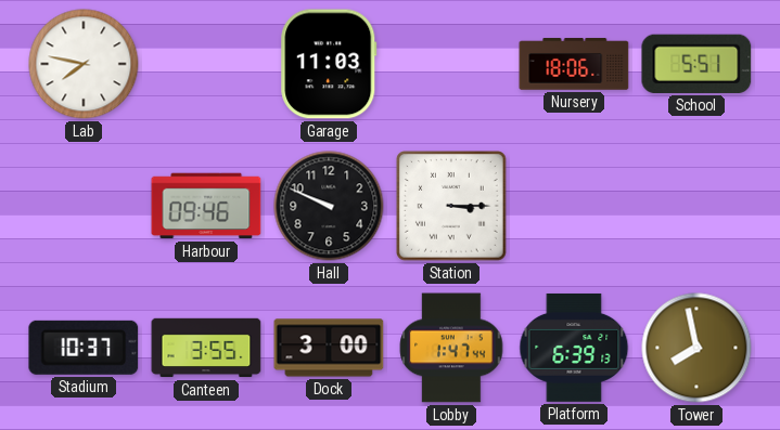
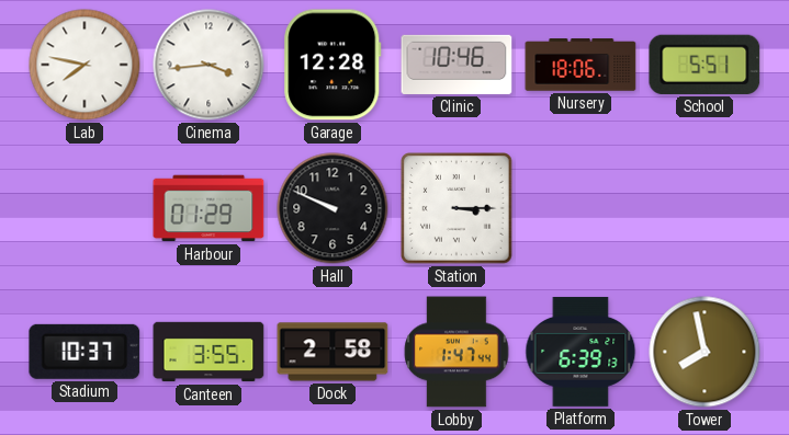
Cinema: none -> 3:44 (208, 65)
Garage: 11:03 -> 12:28 (332, 65)
Clinic: none -> 10:46 (457, 65)
Harbour: 09:46 -> 01:29 (208, 208)
Dock: 3:00 -> 2:58 (332, 352)
